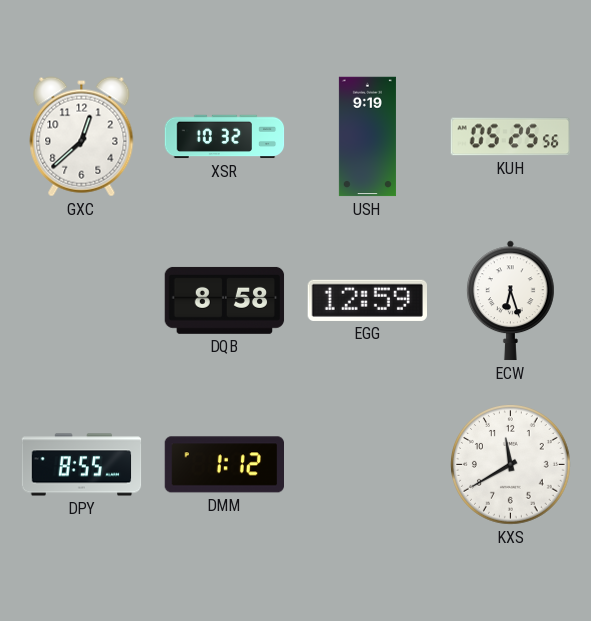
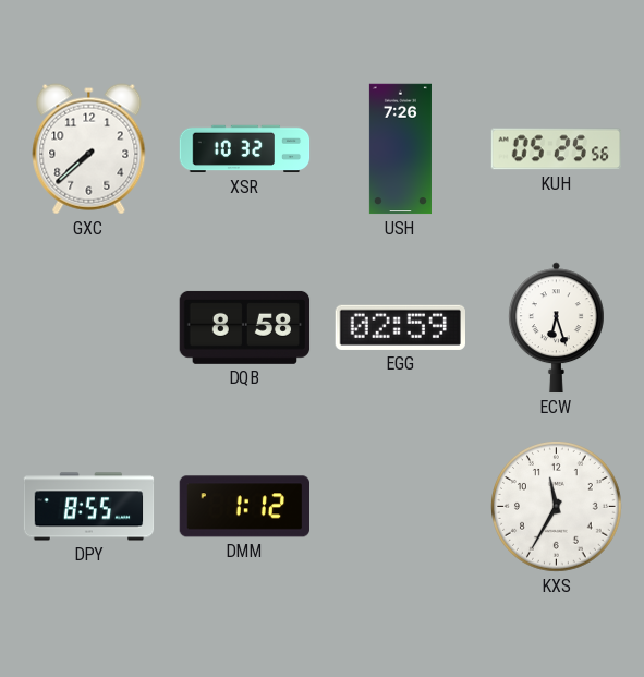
GXC: 12:38 -> 7:38 (89, 149)
USH: 9:19 -> 7:26 (400, 149)
EGG: 12:59 -> 02:59 (400, 327)
KXS: 11:40 -> 11:35 (557, 507)
